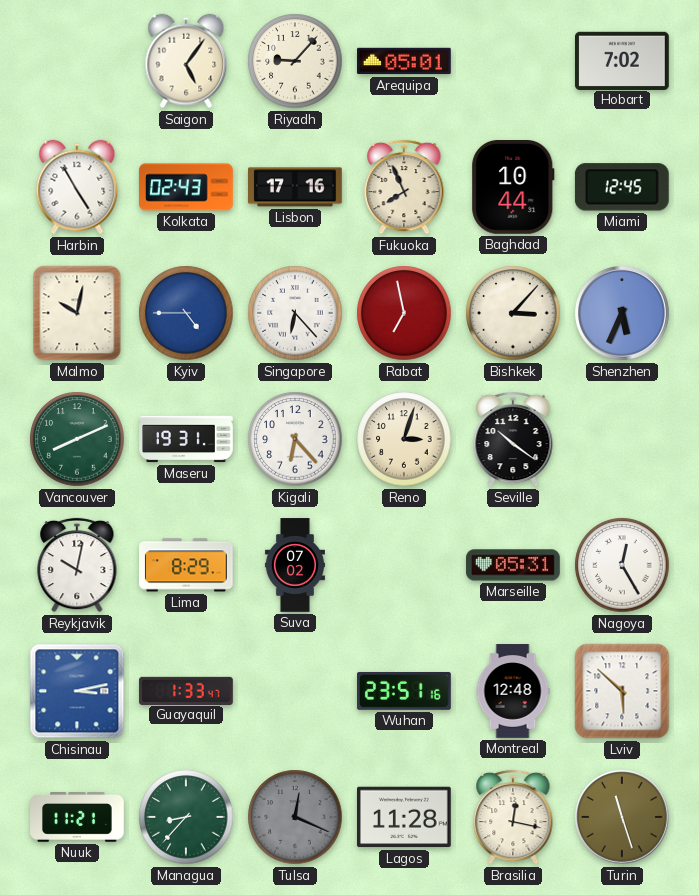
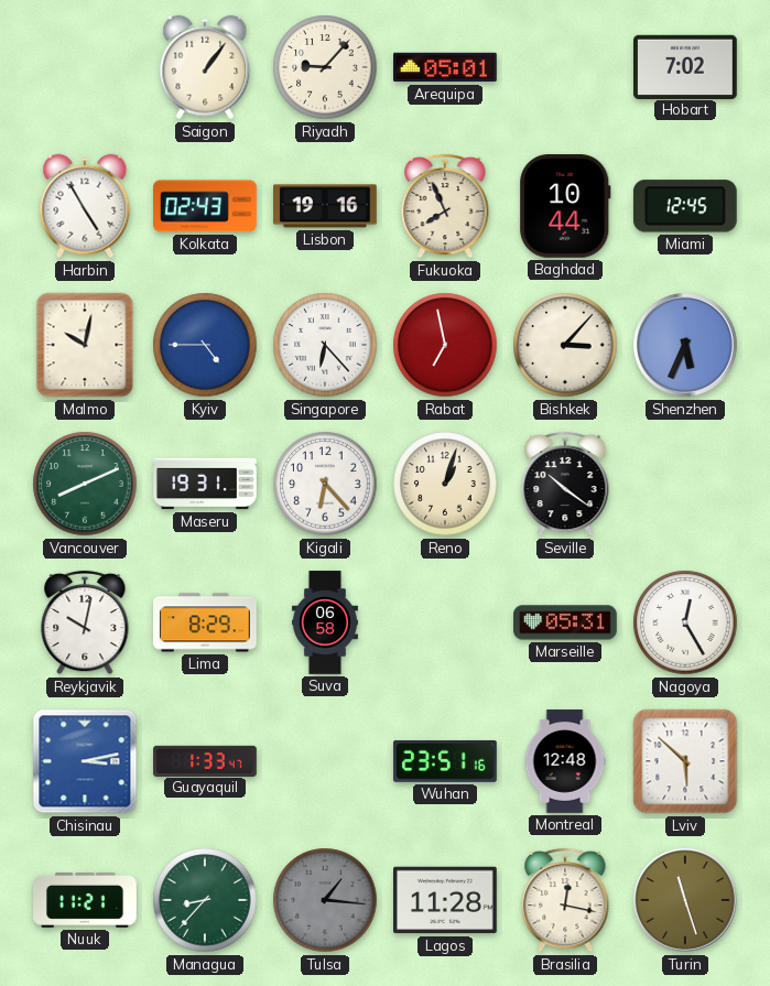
Saigon: 5:06 -> 1:06 (205, 67)
Lisbon: 17:16 -> 19:16 (326, 206)
Reno: 3:03 -> 1:03 (445, 484)
Suva: 07:02 -> 06:58 (325, 622)
Tulsa: 12:19 -> 1:16 (325, 900)
